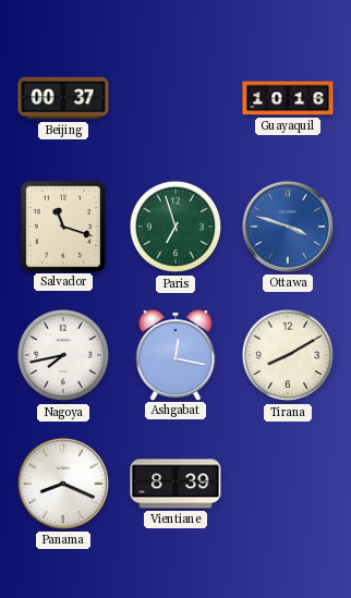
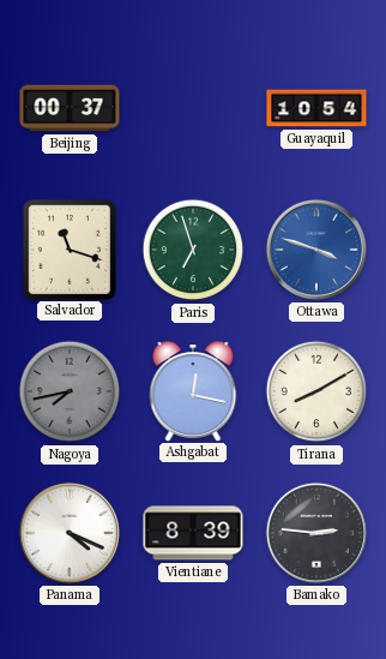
Guayaquil: 10:16 -> 10:54 (316, 108)
Nagoya dial: white -> grey (70, 391)
Panama: 8:19 -> 4:19 (70, 533)
Bamako: none -> 2:46 (316, 533)
